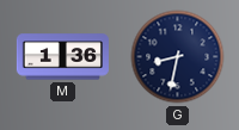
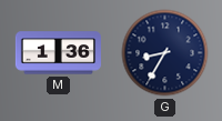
G: 8:32 -> 8:35 (165, 53)
